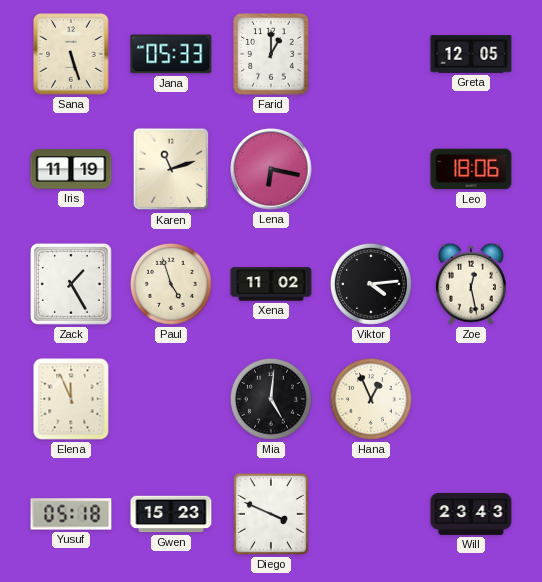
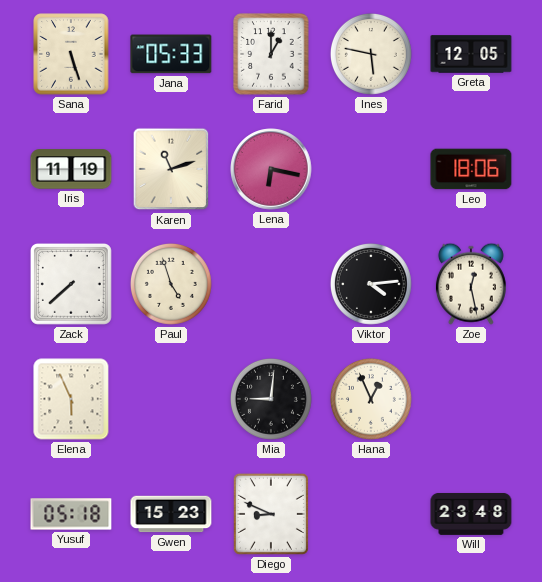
Ines: none -> 5:47 (371, 54)
Zack: 1:25 -> 7:38 (71, 284)
Xena: 11:02 -> none (271, 284)
Elena: 11:56 -> 5:56 (71, 399)
Mia: 5:01 -> 9:01 (271, 399)
Diego: 3:49 -> 8:49 (271, 514)
Will: 23:43 -> 23:48 (471, 514)
